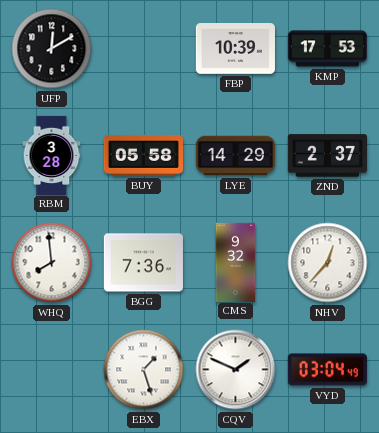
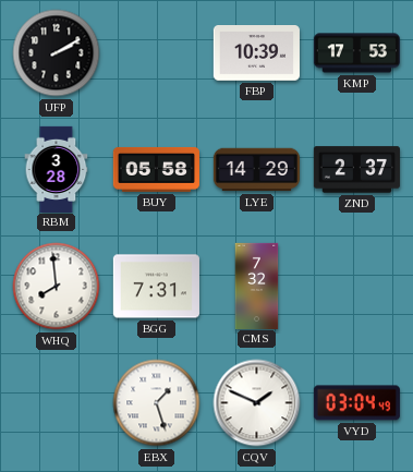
UFP: 12:10 -> 2:10 (57, 53)
BGG: 7:36 -> 7:31 (156, 287)
CMS: 9:32 -> 7:32 (257, 286)
NHV: 12:37 -> none (328, 263)
